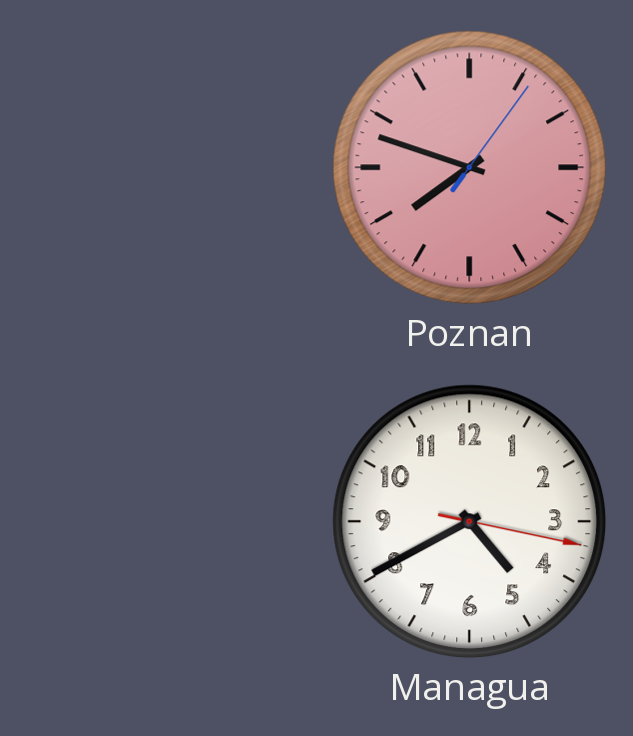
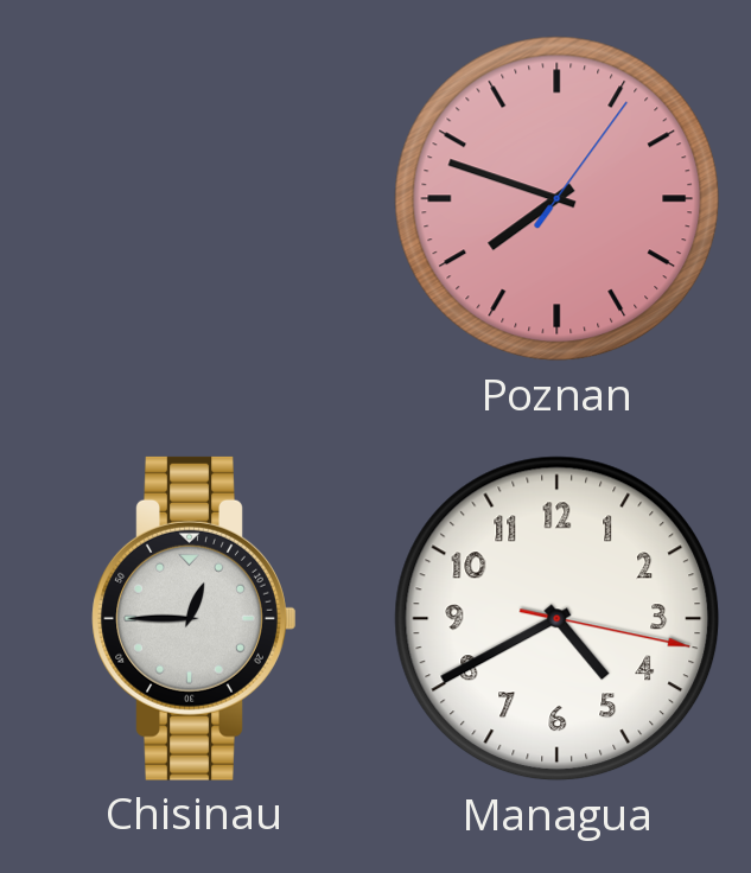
Chisinau: none -> 12:45 (195, 618)
